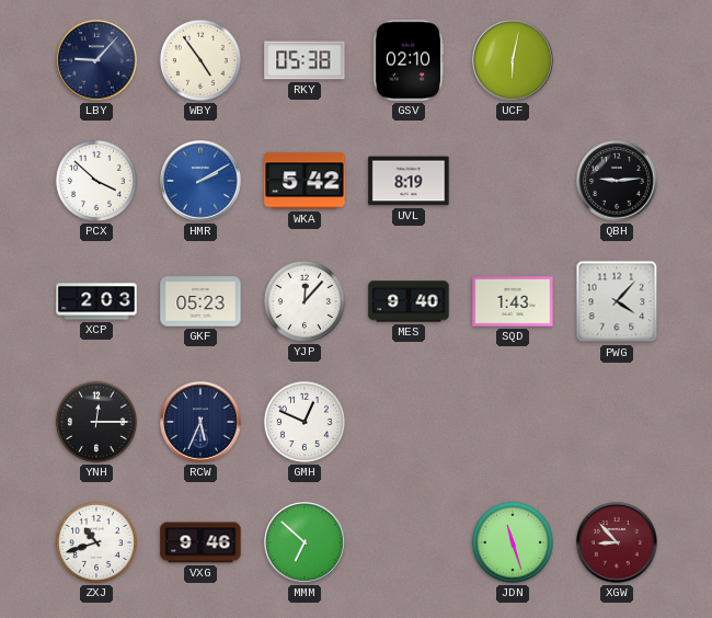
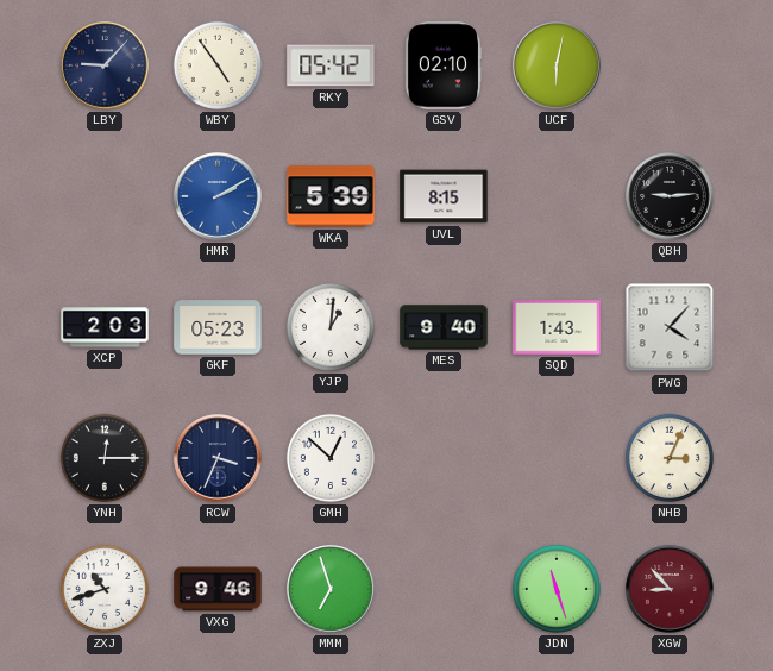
RKY: 05:38 -> 05:42 (331, 65)
PCX: 3:52 -> none (96, 181)
WKA: 5:42 -> 5:39 (331, 196)
UVL: 8:19 -> 8:15 (444, 196)
YJP: 12:07 -> 1:01 (331, 327)
RCW: 5:34 -> 3:34 (218, 458)
GMH: 12:49 -> 12:52 (331, 458)
NHB: none -> 3:04 (670, 458)
MMM: 6:52 -> 6:57 (331, 589)
